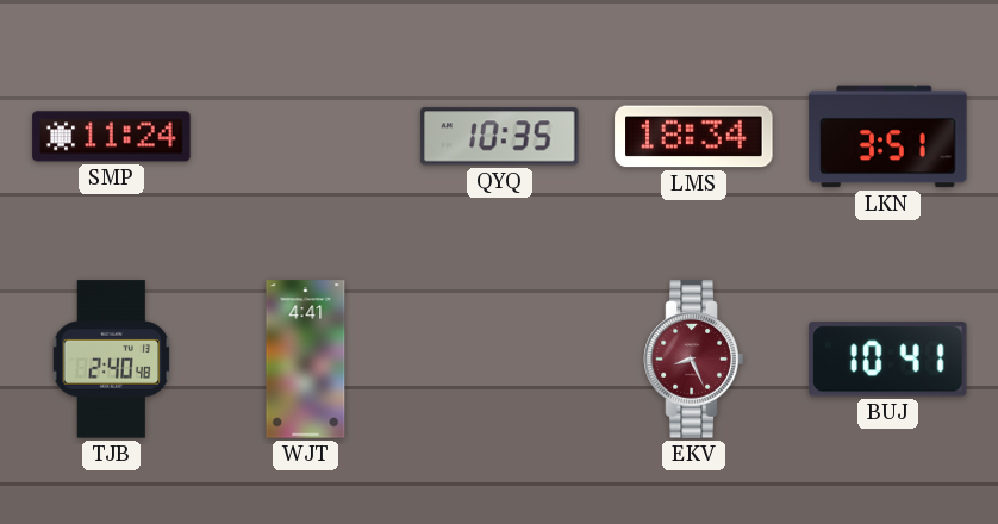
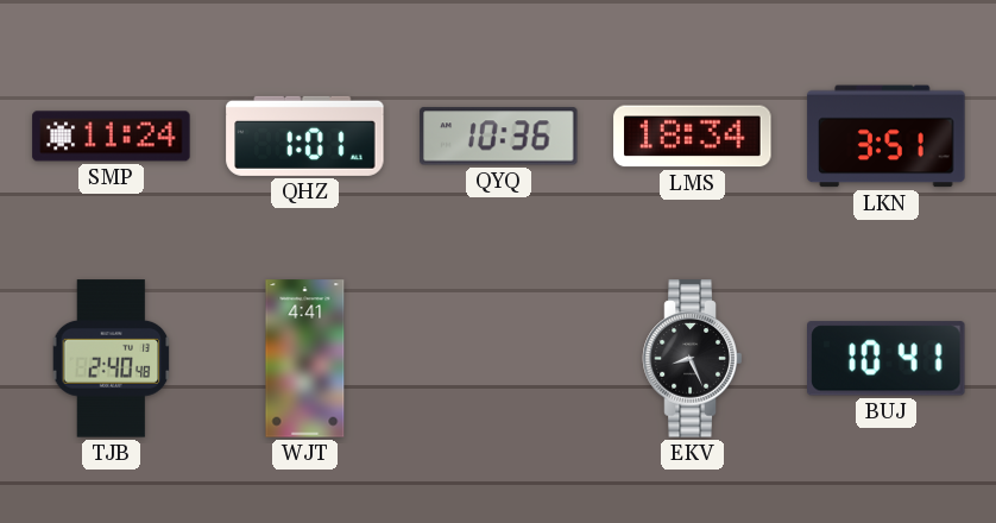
QHZ: none -> 1:01 (305, 136)
QYQ: 10:35 -> 10:36 (499, 137)
EKV dial: burgundy -> black (693, 359)
